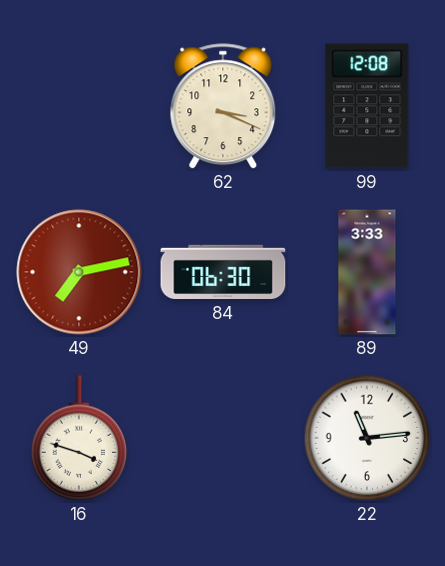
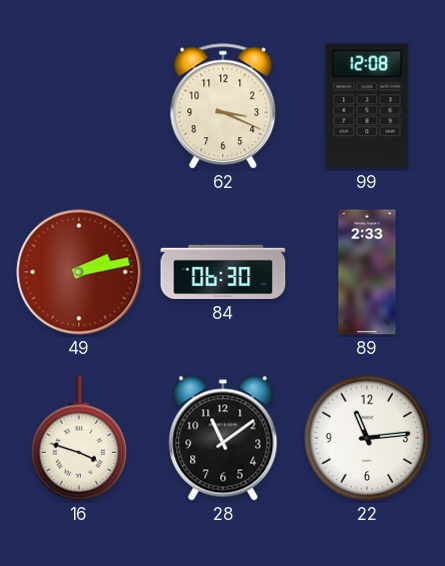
49: 7:13 -> 2:13 (79, 272)
89: 3:33 -> 2:33 (367, 272)
28: none -> 11:09 (223, 438)
